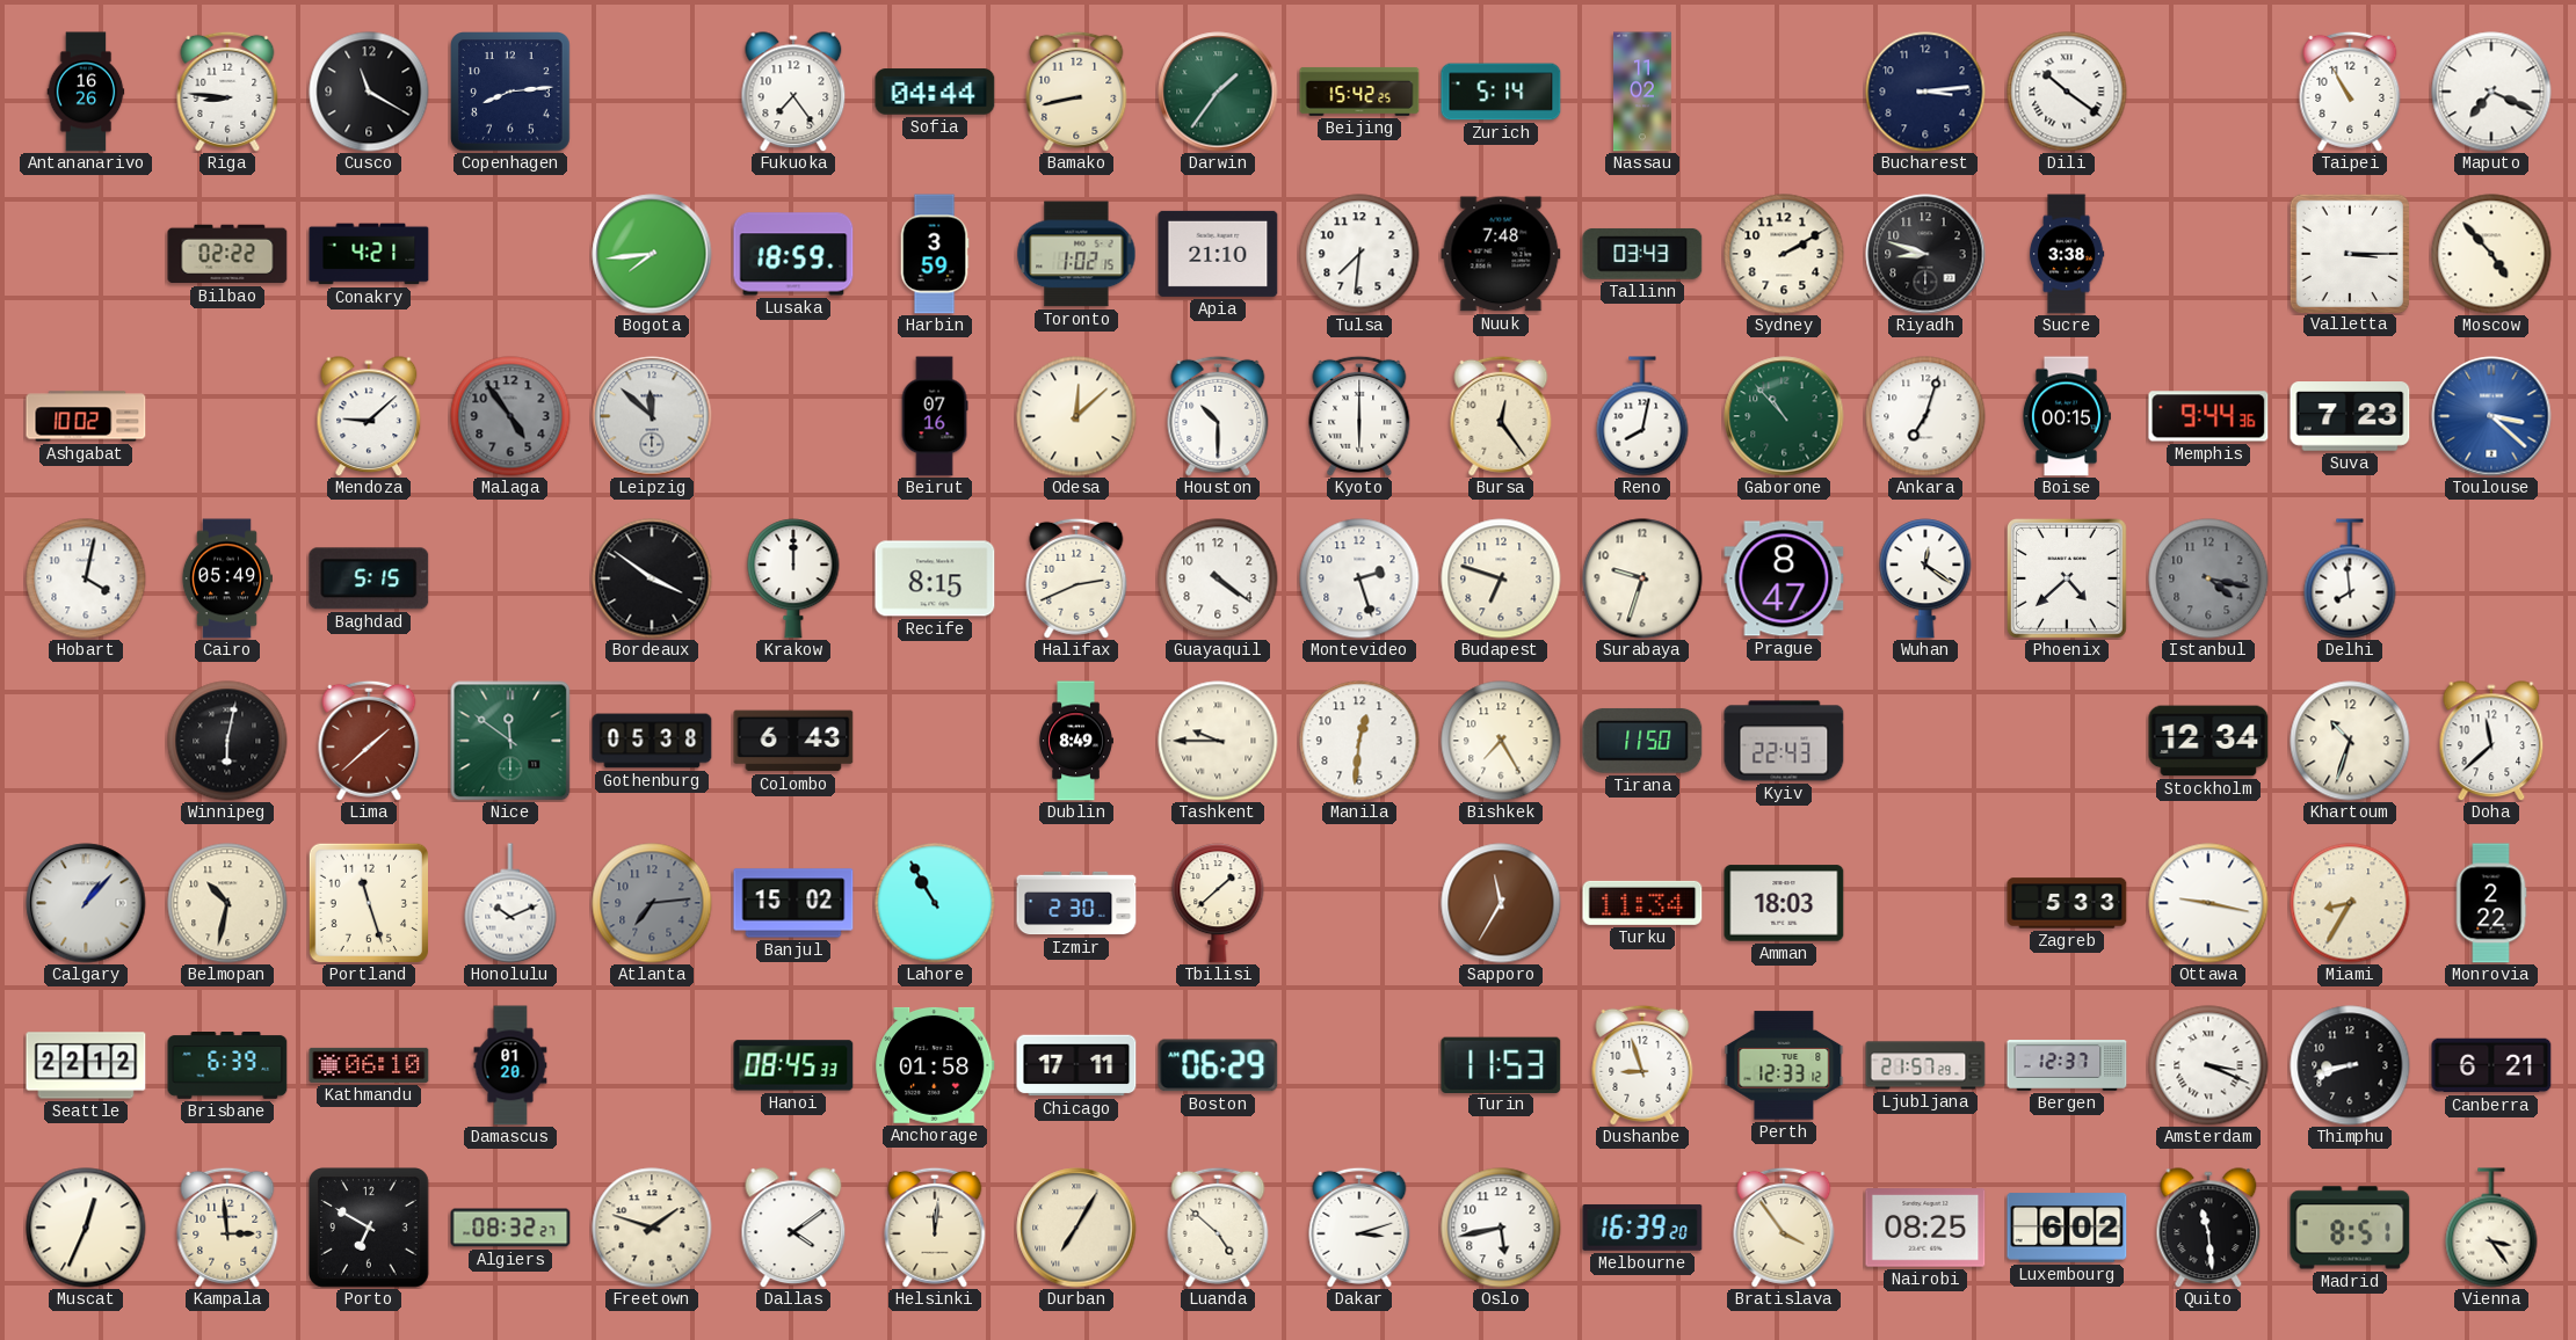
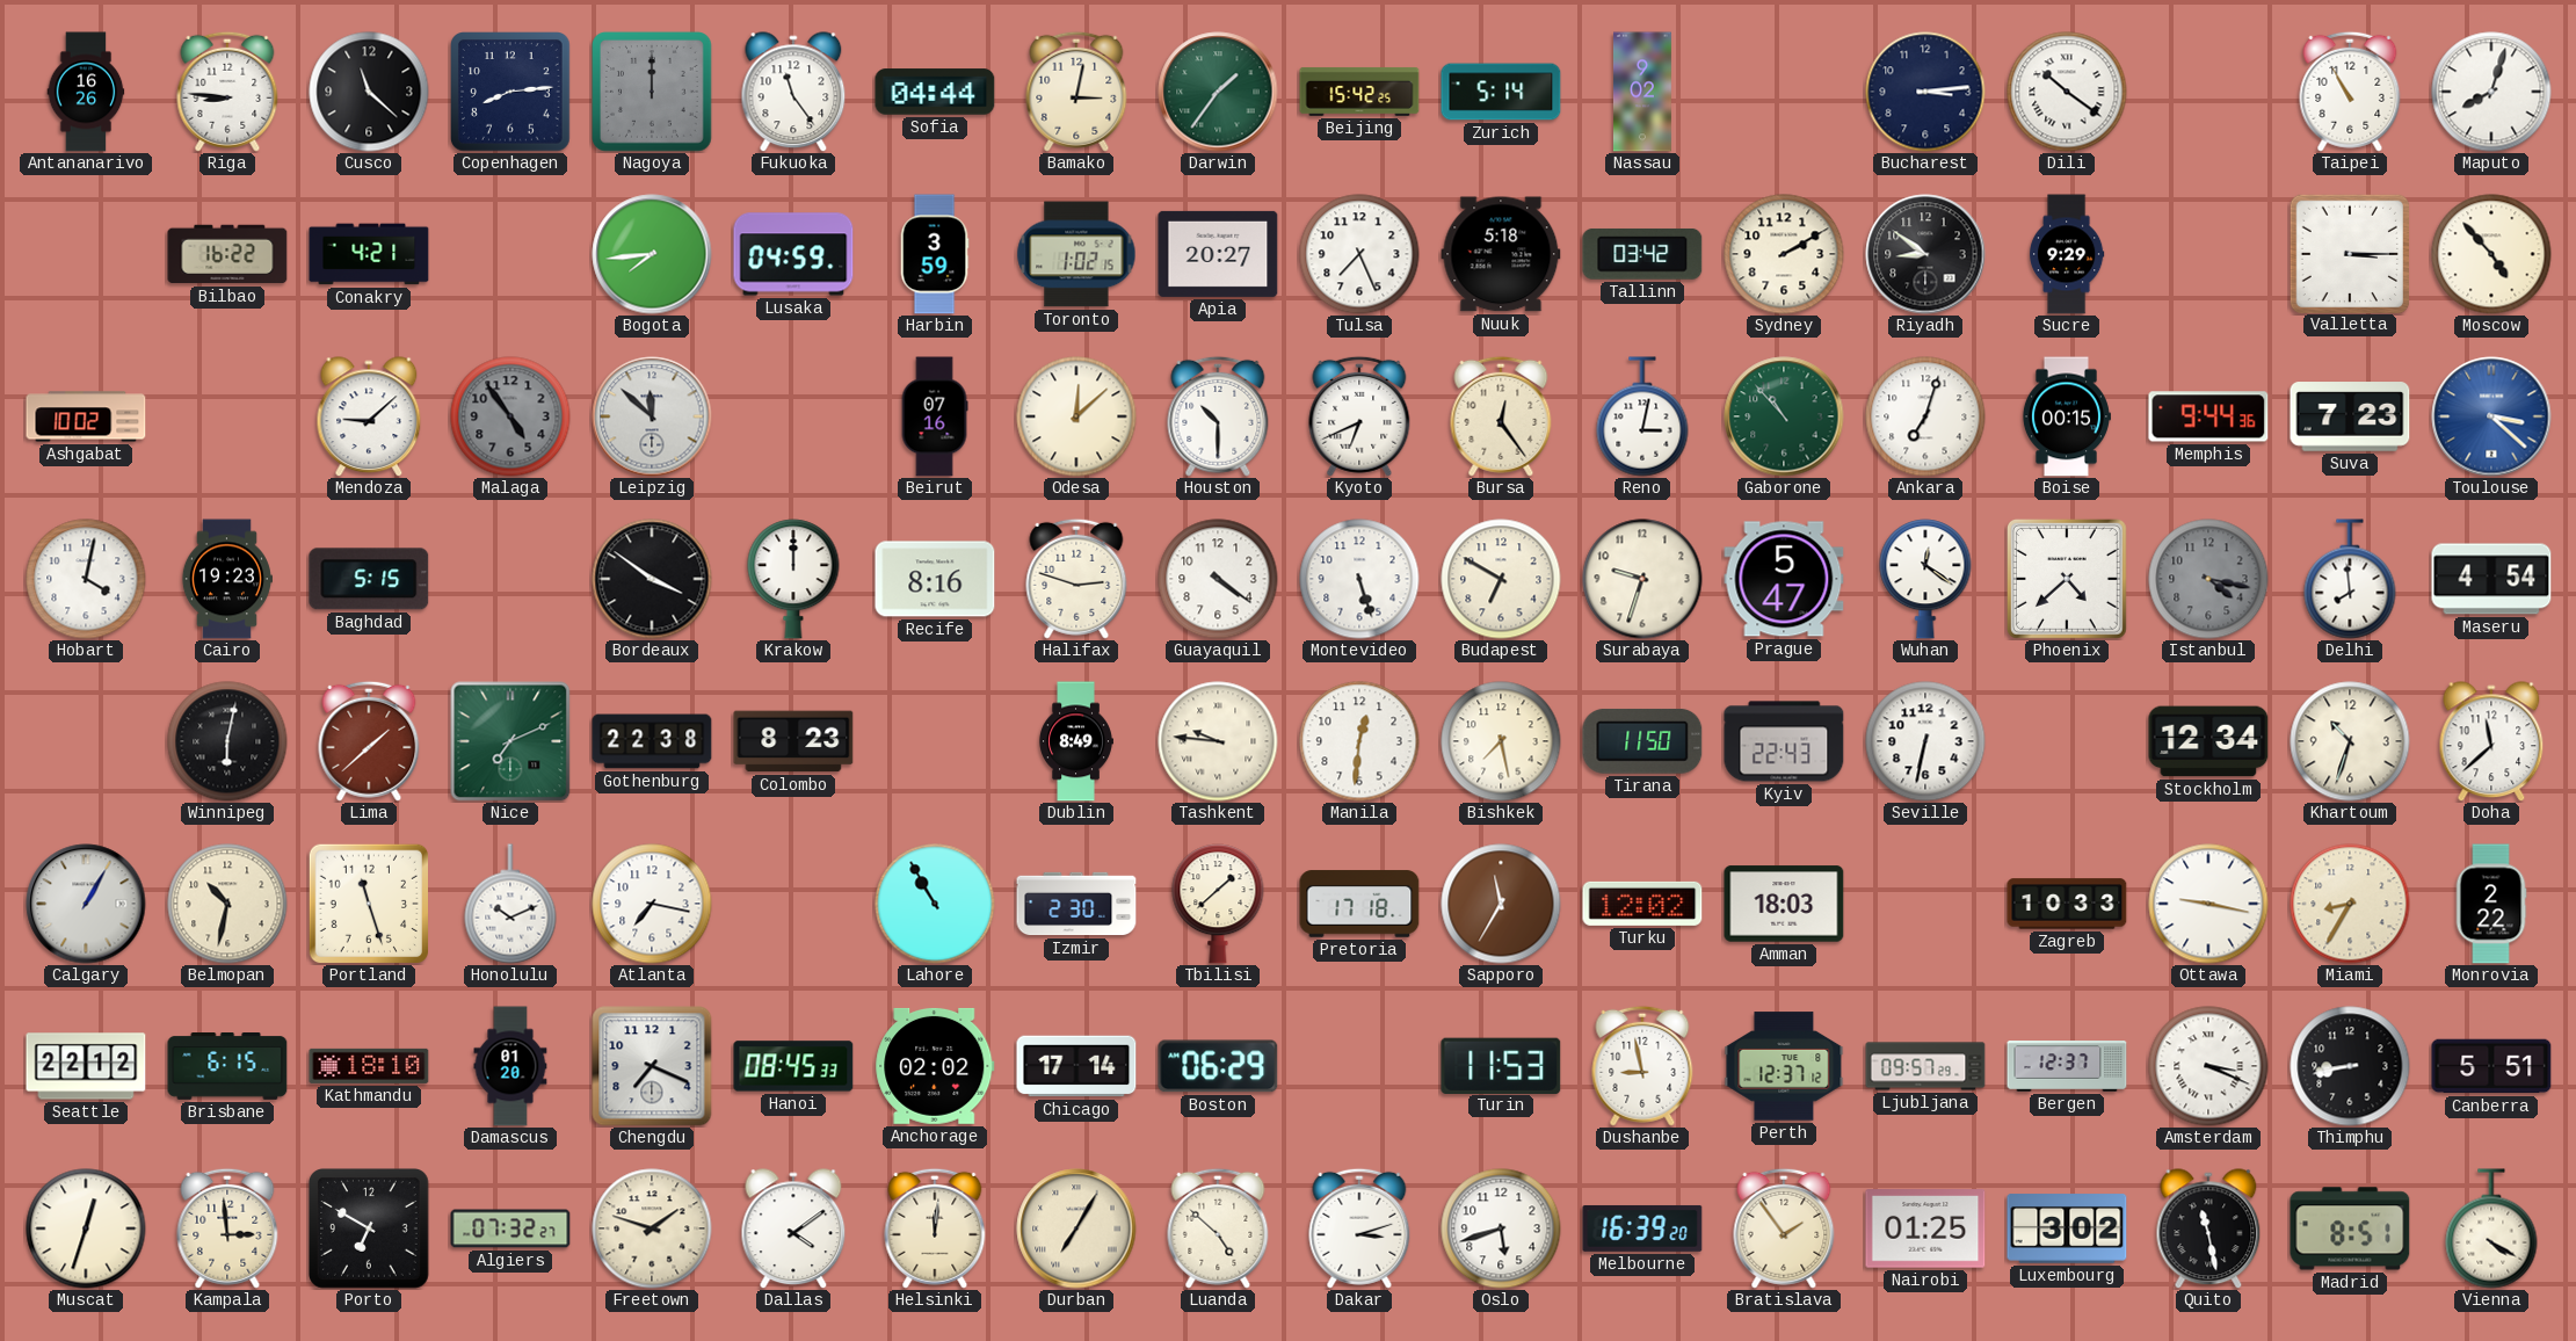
Cusco: 11:20 -> 11:22 (369, 92)
Nagoya: none -> 12:00 (653, 93)
Fukuoka: 7:24 -> 11:24 (793, 92)
Bamako: 8:43 -> 3:02 (1076, 92)
Nassau: 11:02 -> 9:02 (1642, 92)
Maputo: 7:19 -> 8:03 (2491, 92)
Bilbao: 02:22 -> 16:22 (227, 254)
Lusaka: 18:59 -> 04:59 (793, 254)
Apia: 21:10 -> 20:27 (1218, 254)
Tulsa: 7:31 -> 7:26 (1359, 254)
Nuuk: 7:48 -> 5:18 (1501, 254)
Tallinn: 03:43 -> 03:42 (1642, 254)
Riyadh: 8:48 -> 8:51 (1925, 254)
Sucre: 3:38 -> 9:29 (2068, 254)
Kyoto: 6:00 -> 6:41 (1359, 416)
Reno: 8:02 -> 3:02 (1642, 416)
Cairo: 05:49 -> 19:23 (226, 579)
Recife: 8:15 -> 8:16 (935, 579)
Halifax: 2:41 -> 2:48 (1076, 579)
Montevideo: 2:27 -> 5:27 (1359, 579)
Budapest: 6:48 -> 6:50 (1501, 579)
Prague: 8:47 -> 5:47 (1784, 579)
Maseru: none -> 4:54 (2491, 579)
Nice: 11:51 -> 7:11 (510, 741)
Gothenburg: 05:38 -> 22:38 (652, 741)
Colombo: 6:43 -> 8:23 (793, 741)
Tashkent: 9:45 -> 9:46 (1218, 741)
Bishkek: 7:25 -> 7:28 (1501, 741)
Seville: none -> 6:32 (1925, 741)
Calgary: 1:07 -> 1:05 (86, 904)
Atlanta: 7:14 -> 7:17 (652, 904)
Atlanta dial: grey -> white (652, 904)
Banjul: 15:02 -> none (793, 903)
Pretoria: none -> 17:18 (1359, 904)
Turku: 11:34 -> 12:02 (1642, 904)
Zagreb: 5:33 -> 10:33 (2067, 904)
Brisbane: 6:39 -> 6:15 (227, 1067)
Kathmandu: 06:10 -> 18:10 (369, 1066)
Chengdu: none -> 7:19 (652, 1066)
Anchorage: 01:58 -> 02:02 (935, 1066)
Chicago: 17:11 -> 17:14 (1076, 1066)
Dushanbe: 8:57 -> 8:58 (1642, 1066)
Perth: 12:33 -> 12:37 (1784, 1066)
Ljubljana: 21:57 -> 09:57 (1925, 1066)
Thimphu: 8:42 -> 8:43 (2350, 1066)
Canberra: 6:21 -> 5:51 (2491, 1066)
Muscat: 12:34 -> 12:33 (86, 1228)
Algiers: 08:32 -> 07:32 (510, 1228)
Oslo: 5:43 -> 5:42 (1501, 1228)
Bratislava: 3:54 -> 1:54 (1784, 1228)
Nairobi: 08:25 -> 01:25 (1925, 1228)
Luxembourg: 6:02 -> 3:02 (2067, 1228)
Quito: 11:29 -> 11:28 (2208, 1228)
Vienna: 3:24 -> 4:20 (2491, 1228)
